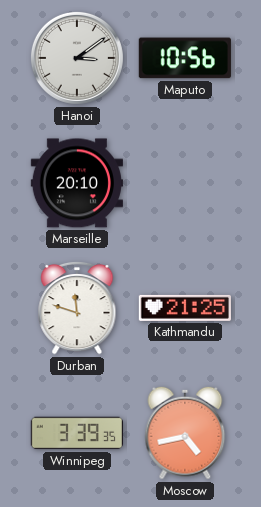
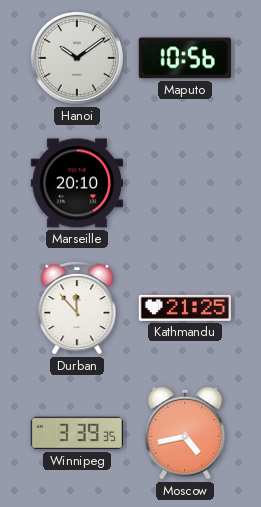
Hanoi: 3:09 -> 10:09 (77, 58)
Durban: 11:48 -> 11:53 (77, 308)
